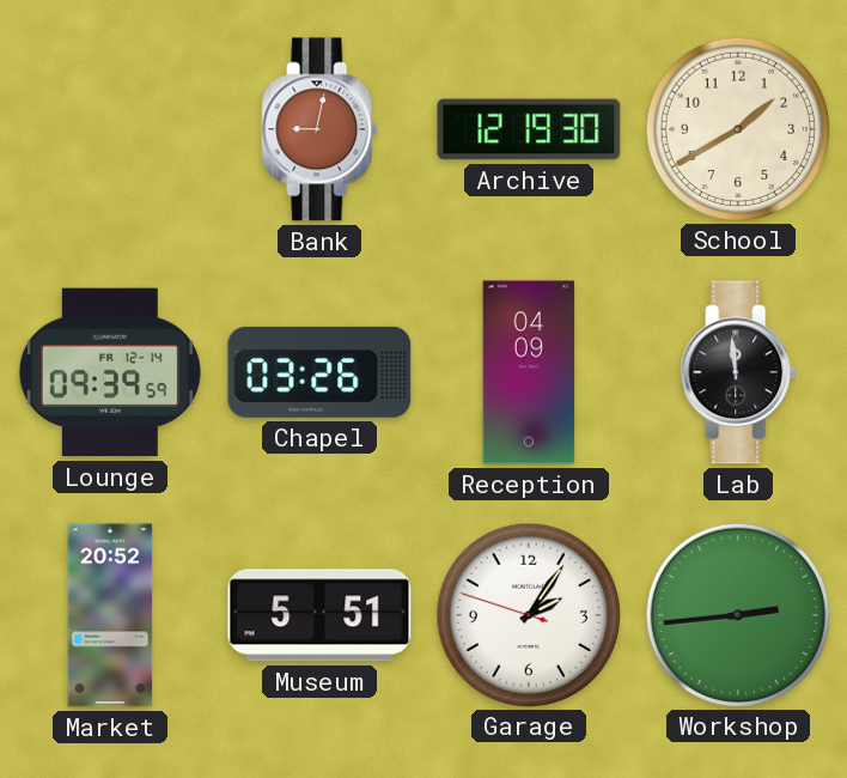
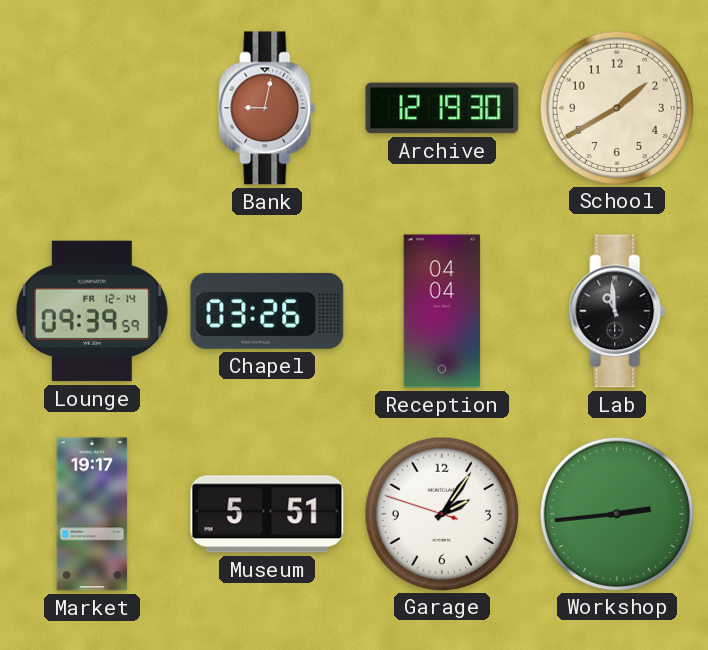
Reception: 04:09 -> 04:04 (442, 311)
Lab: 11:59 -> 10:59 (617, 311)
Market: 20:52 -> 19:17 (92, 514)
